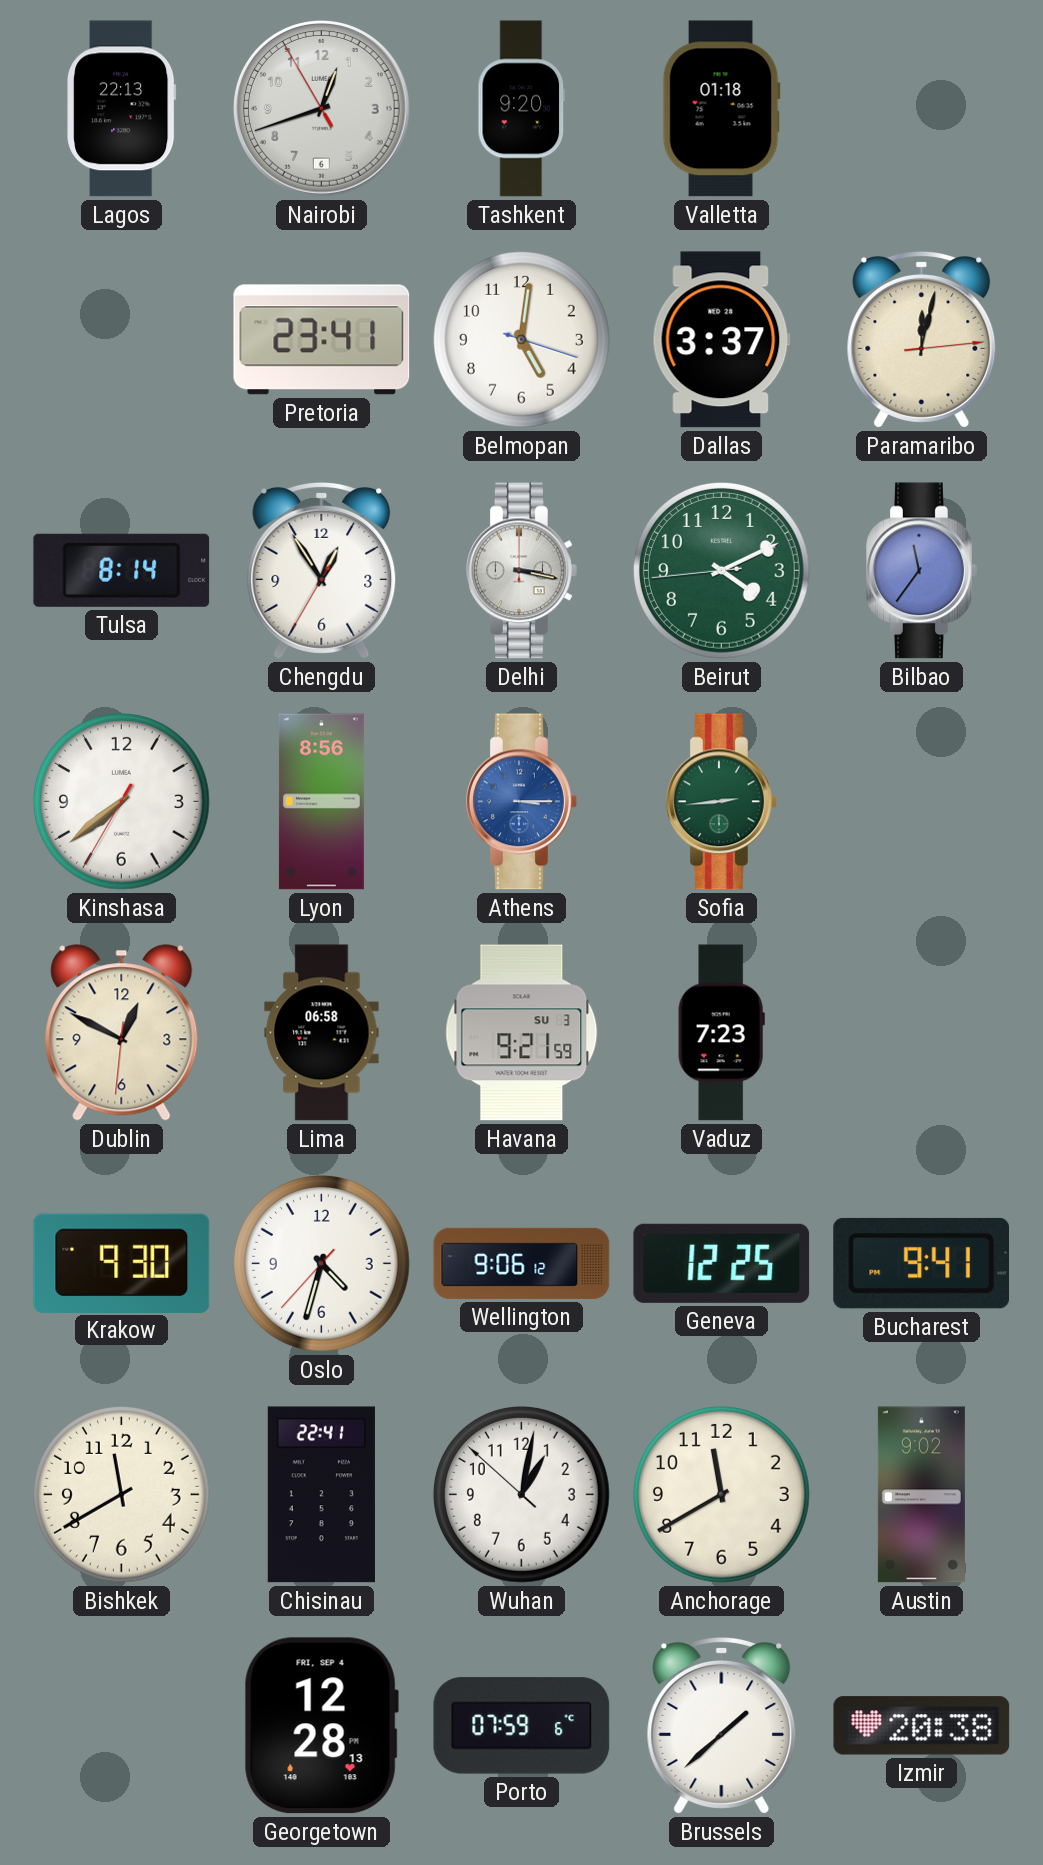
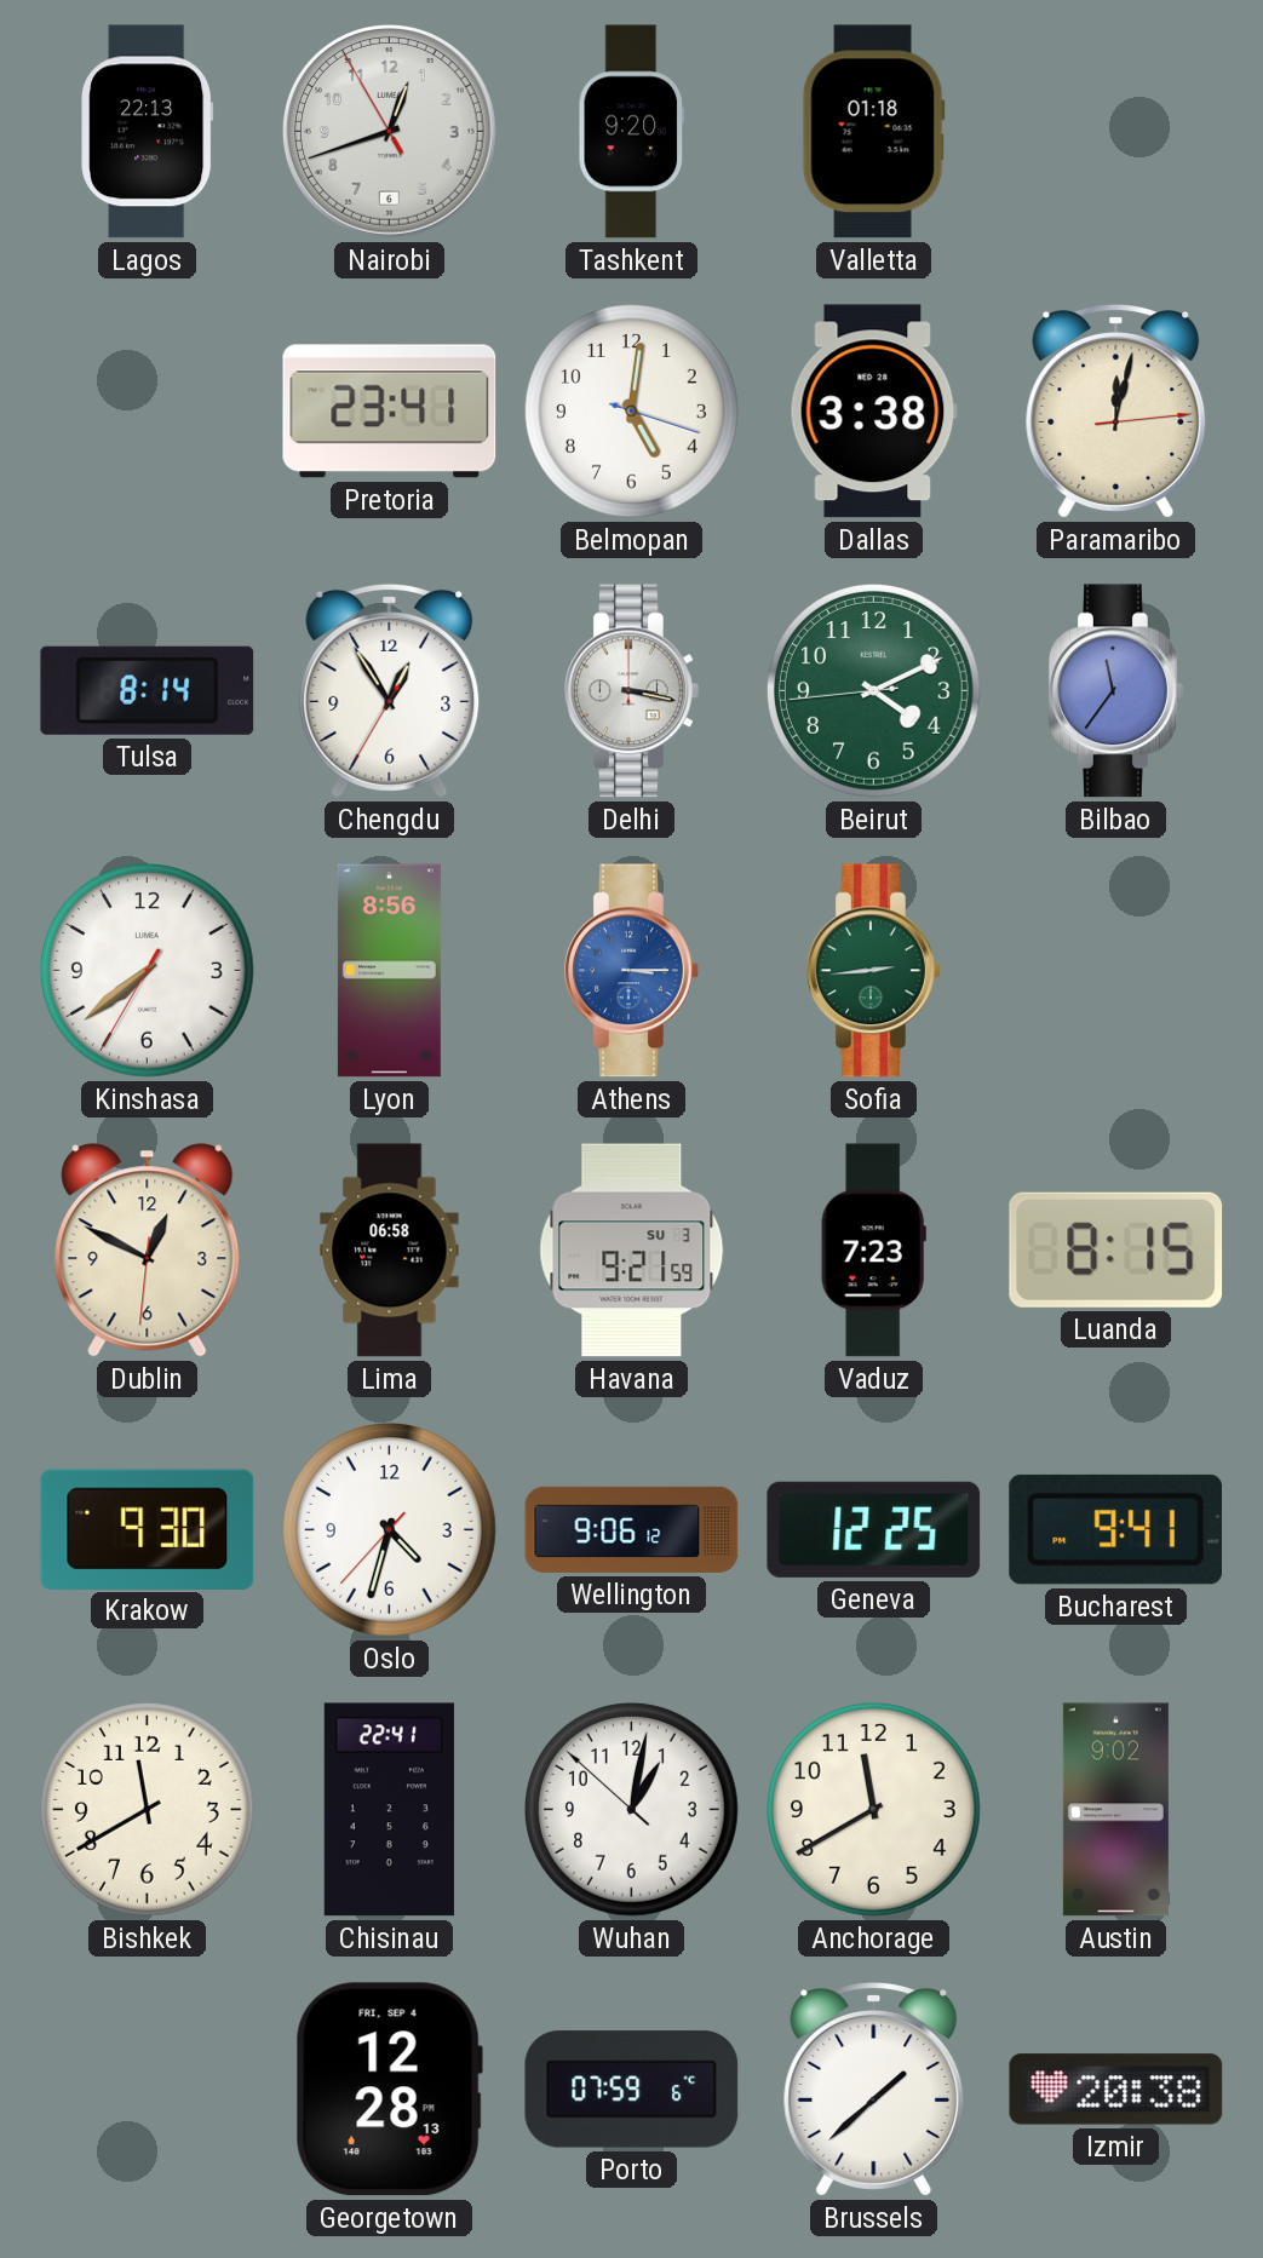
Dallas: 3:37 -> 3:38 (873, 412)
Luanda: none -> 8:15 (1116, 1249)
